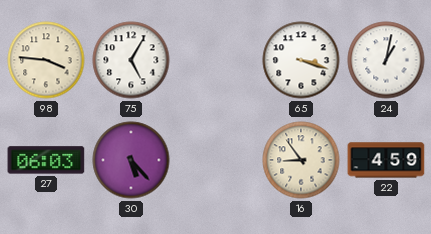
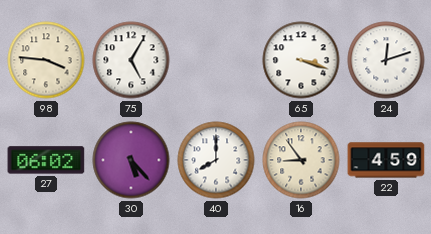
24: 1:02 -> 12:12 (386, 60)
27: 06:03 -> 06:02 (46, 160)
40: none -> 8:00 (216, 160)
